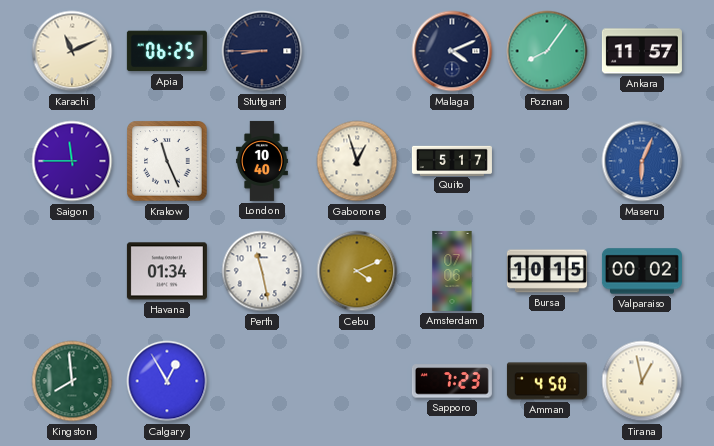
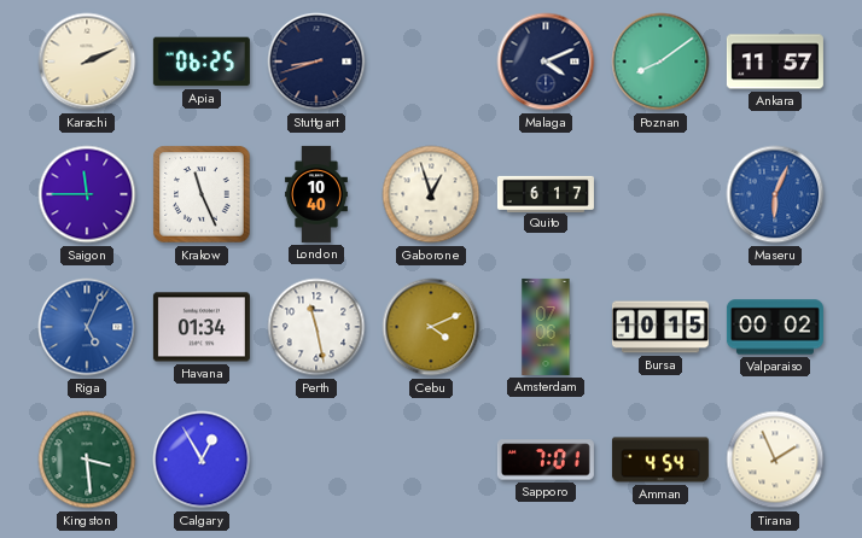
Karachi: 11:11 -> 2:11 (87, 62)
Stuttgart: 8:45 -> 8:42 (316, 62)
Poznan: 8:06 -> 8:09 (660, 62)
Quito: 5:17 -> 6:17 (546, 193)
Riga: none -> 5:04 (87, 327)
Kingston: 7:59 -> 3:29 (87, 460)
Sapporo: 7:23 -> 7:01 (546, 460)
Amman: 4:50 -> 4:54 (660, 460)
Tirana: 12:58 -> 1:56 (775, 460)
